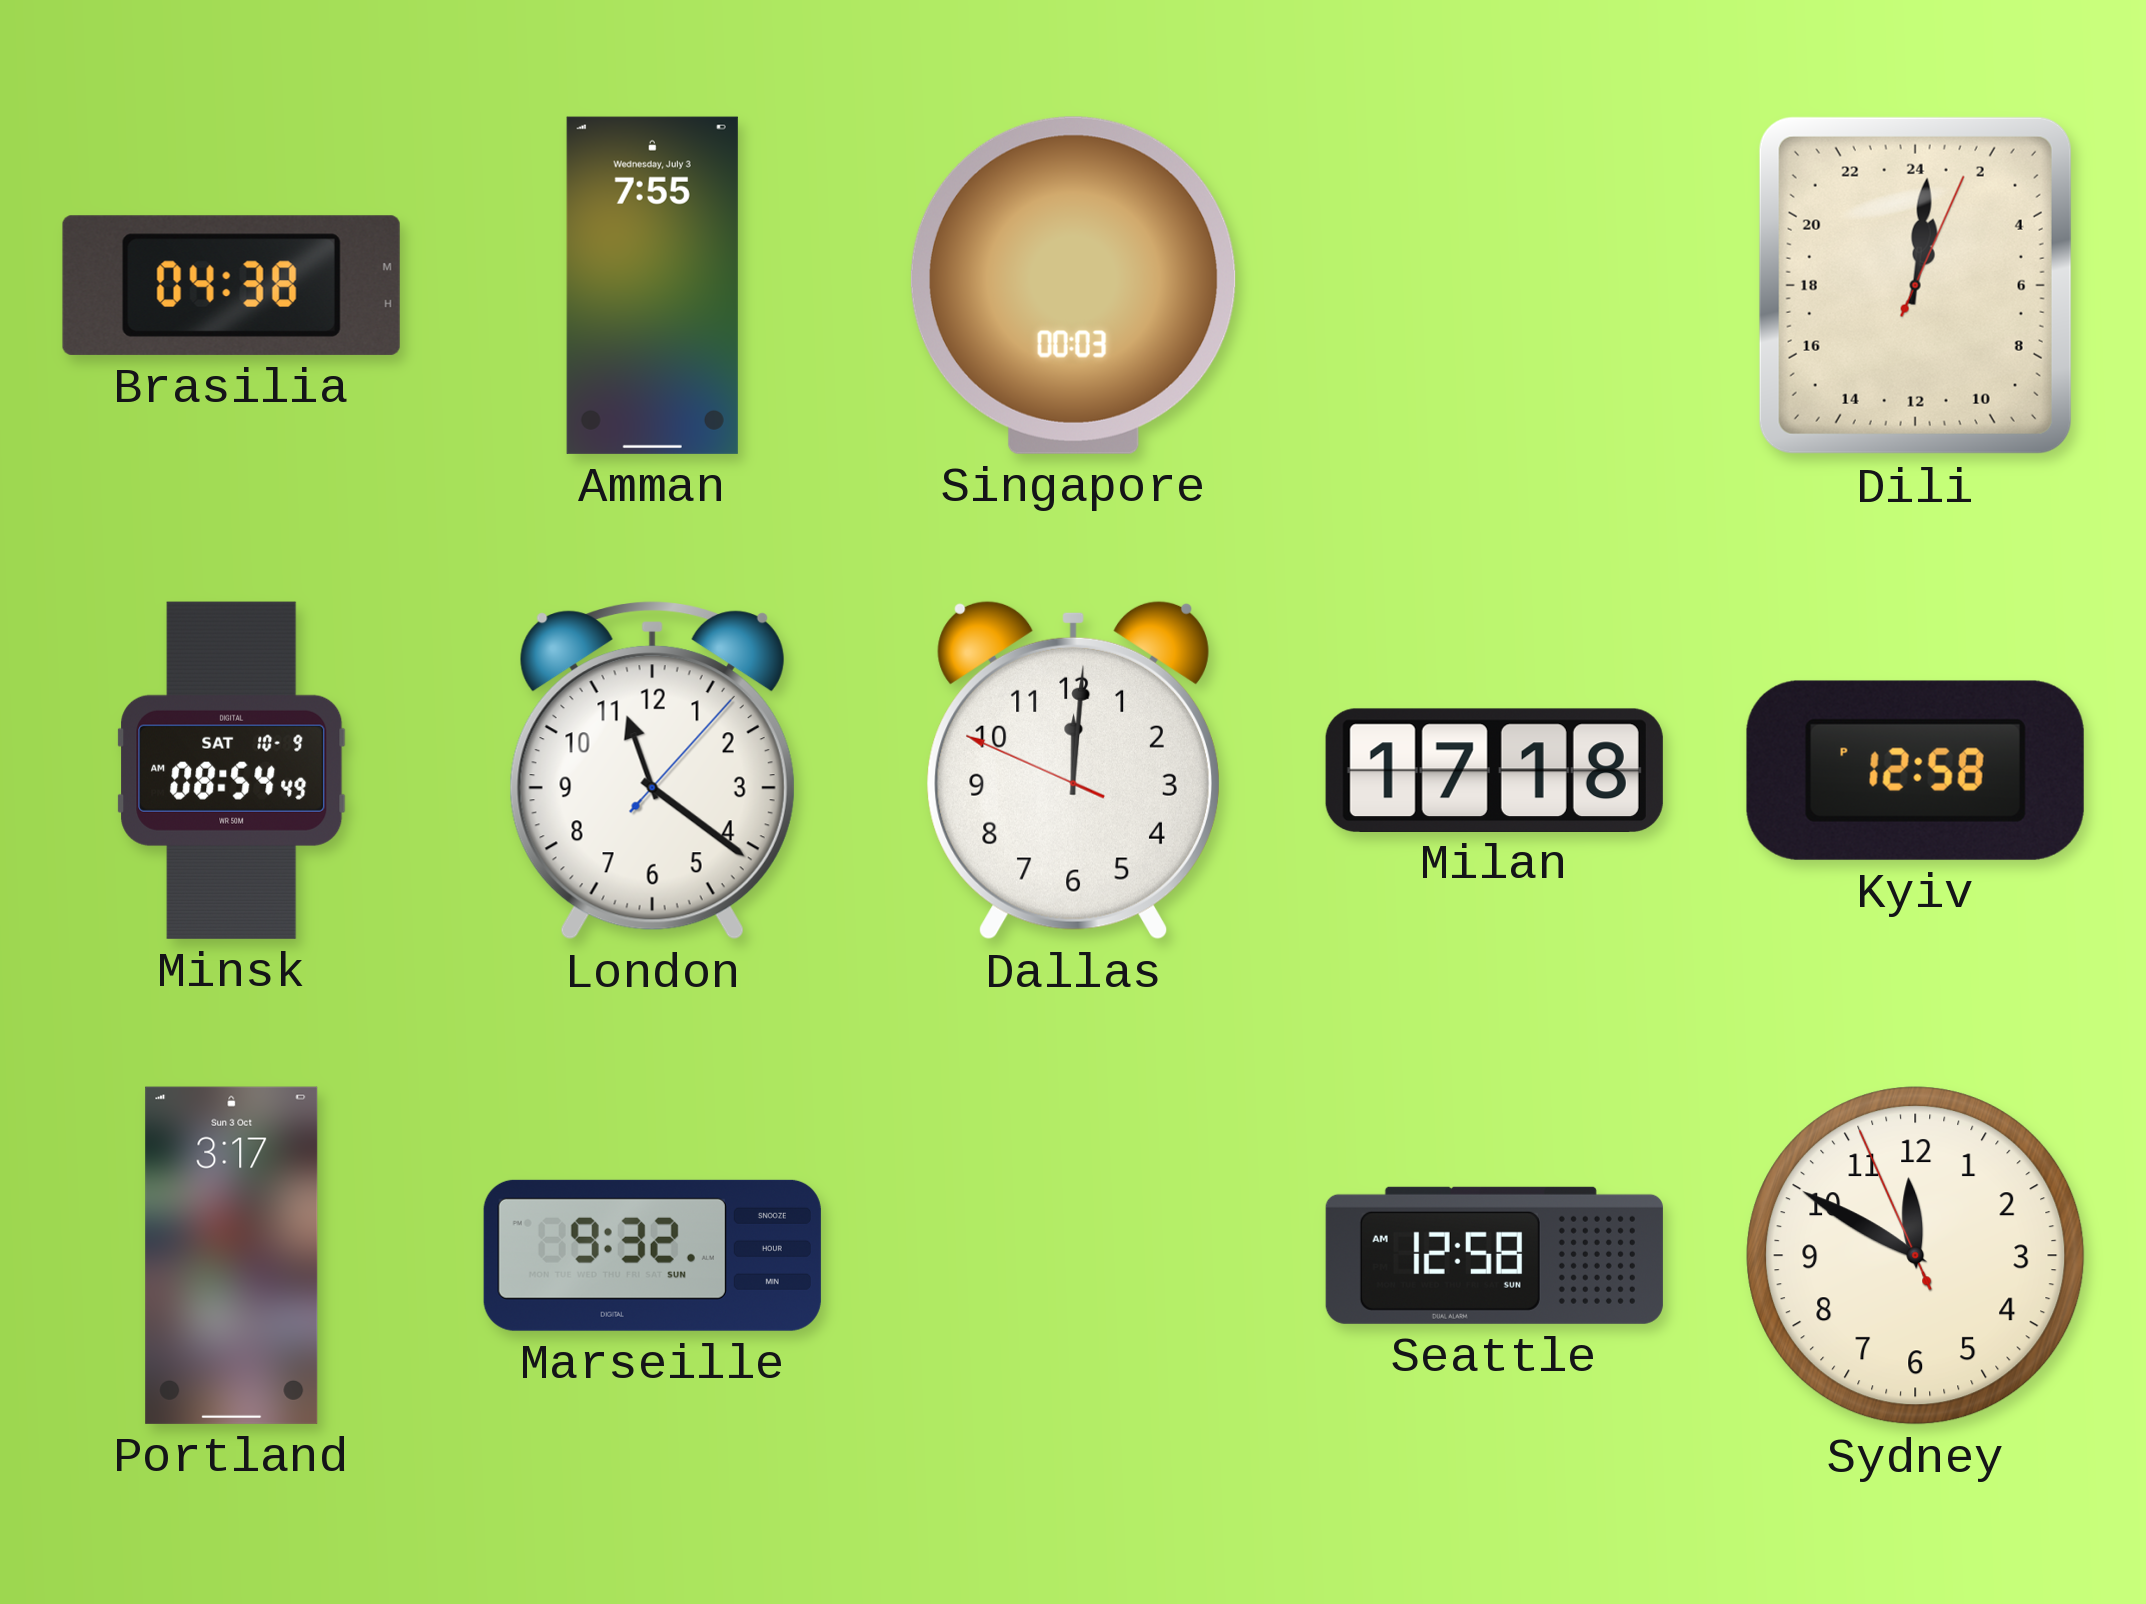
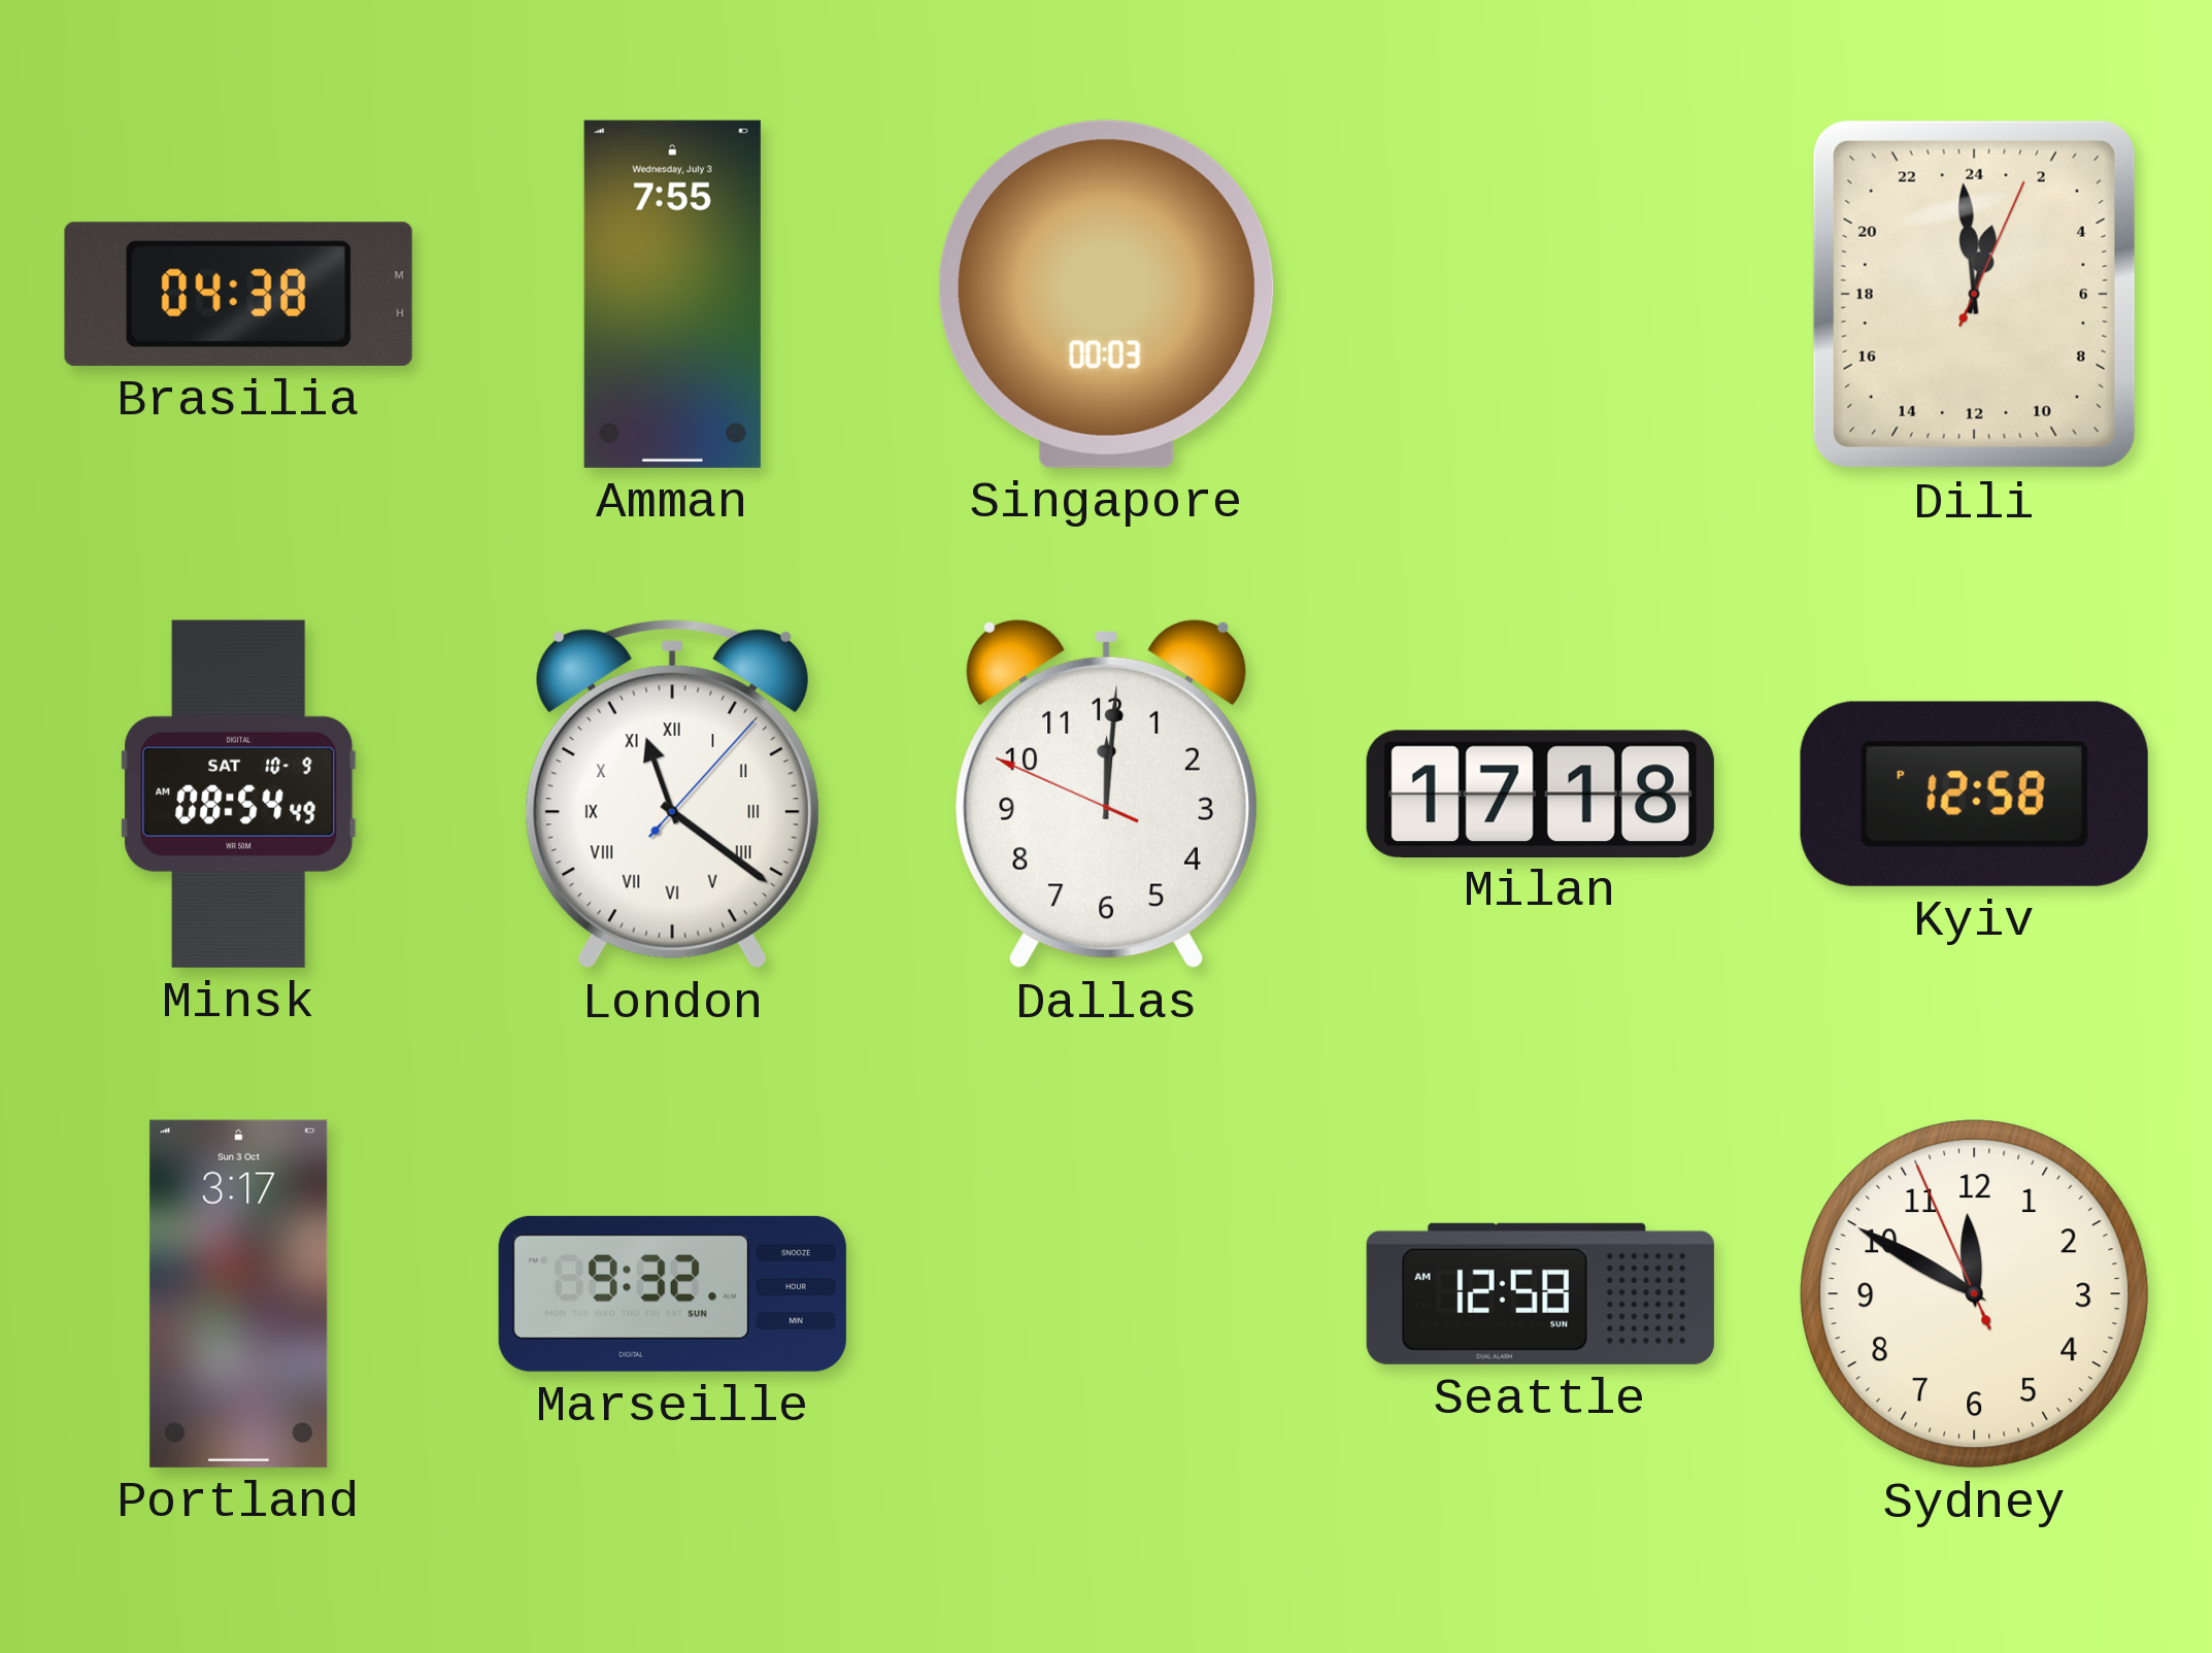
Dili: 1:01 -> 0:59 (1974, 294)
London numerals: Arabic -> Roman (672, 795)
